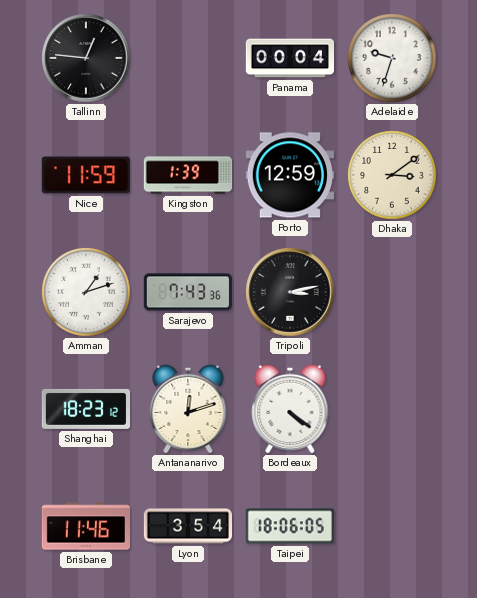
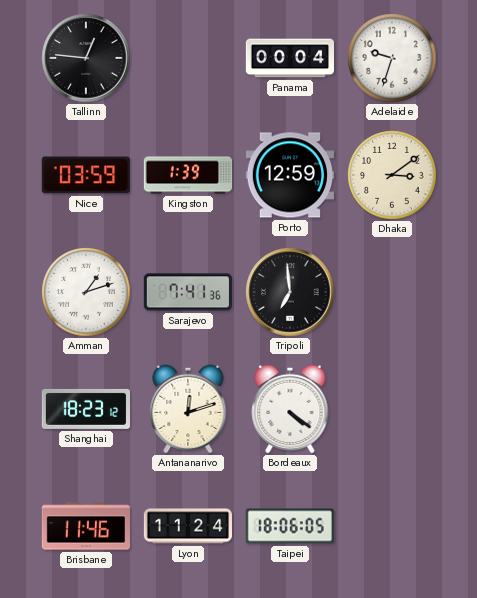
Nice: 11:59 -> 03:59 (86, 175)
Sarajevo: 7:43 -> 7:41 (187, 292)
Tripoli: 3:13 -> 6:59 (290, 292)
Lyon: 3:54 -> 11:24 (187, 526)
